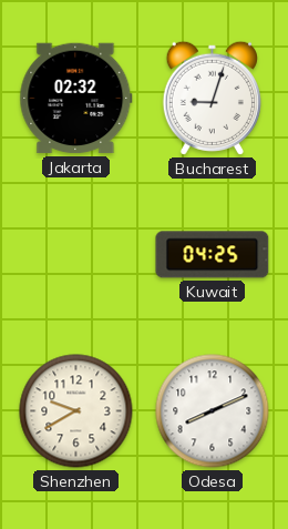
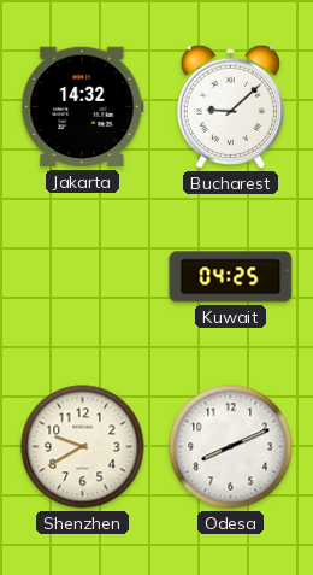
Jakarta: 02:32 -> 14:32 (83, 107)
Bucharest: 9:03 -> 9:08 (230, 106)
